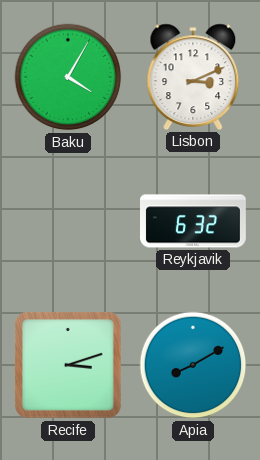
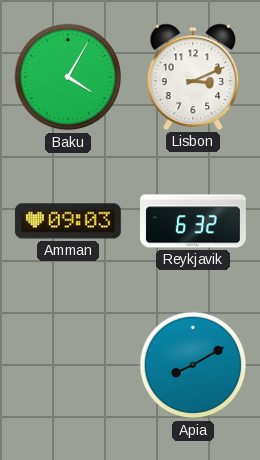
Amman: none -> 09:03 (68, 221)
Recife: 3:12 -> none (68, 365)
